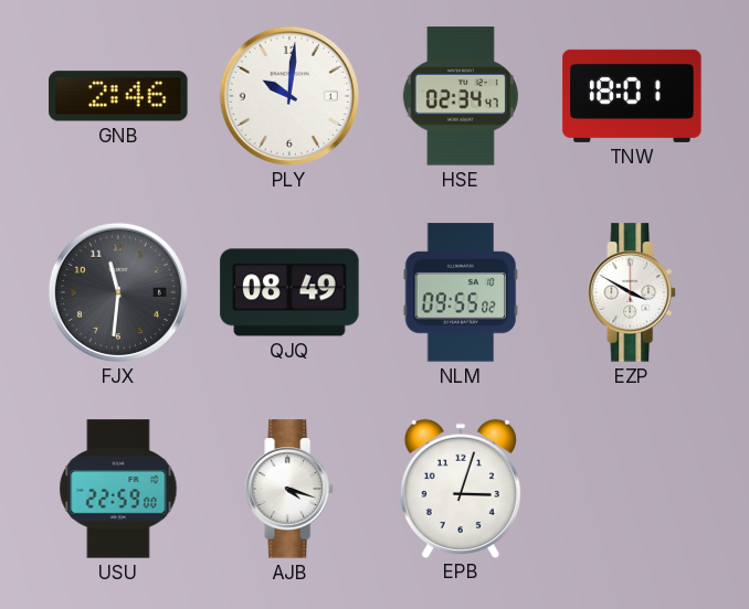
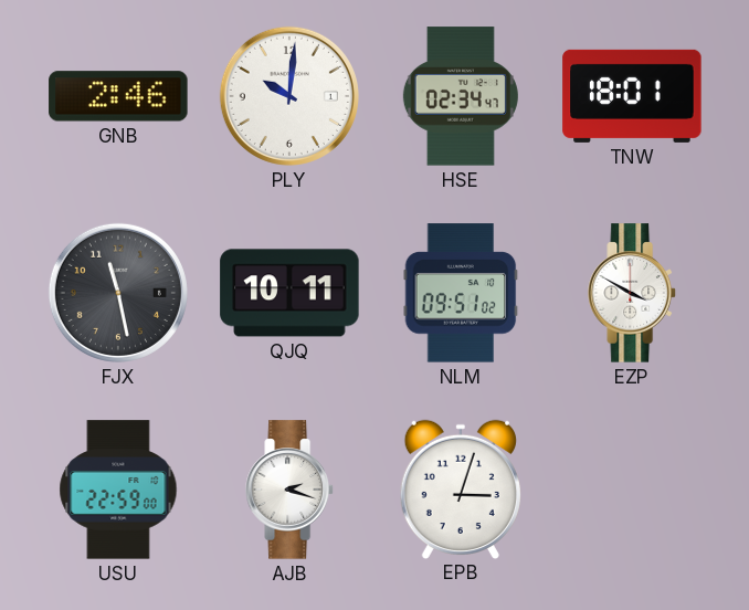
FJX: 11:31 -> 11:28 (118, 293)
QJQ: 08:49 -> 10:11 (289, 293)
NLM: 09:55 -> 09:51 (461, 293)
AJB: 4:18 -> 2:18 (289, 490)
